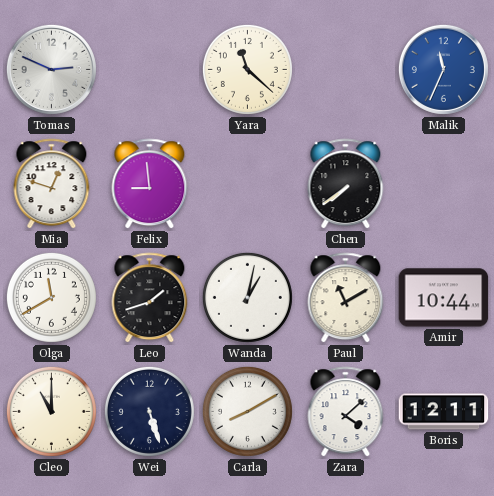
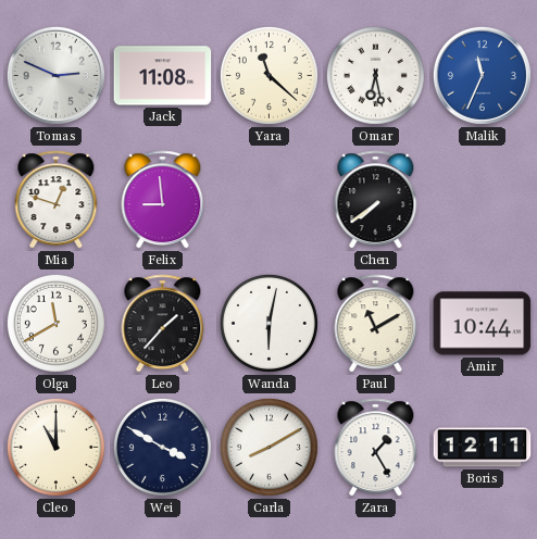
Jack: none -> 11:08 (163, 76)
Omar: none -> 6:28 (375, 75)
Leo: 1:42 -> 1:37 (163, 324)
Wanda: 1:02 -> 6:02 (268, 323)
Wei: 5:27 -> 3:50 (162, 447)
Zara: 4:08 -> 1:25 (376, 448)
